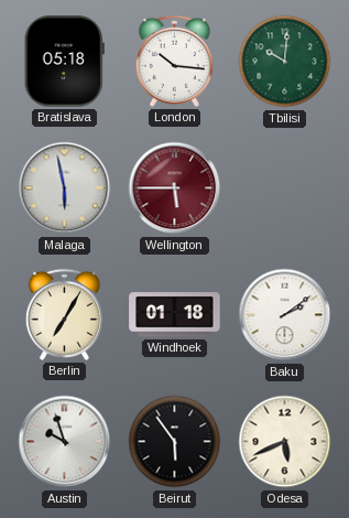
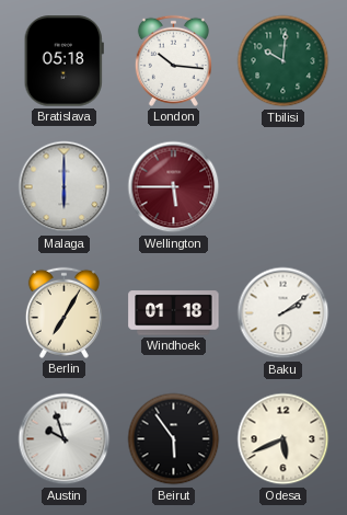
Malaga: 5:58 -> 6:00 (65, 187)
